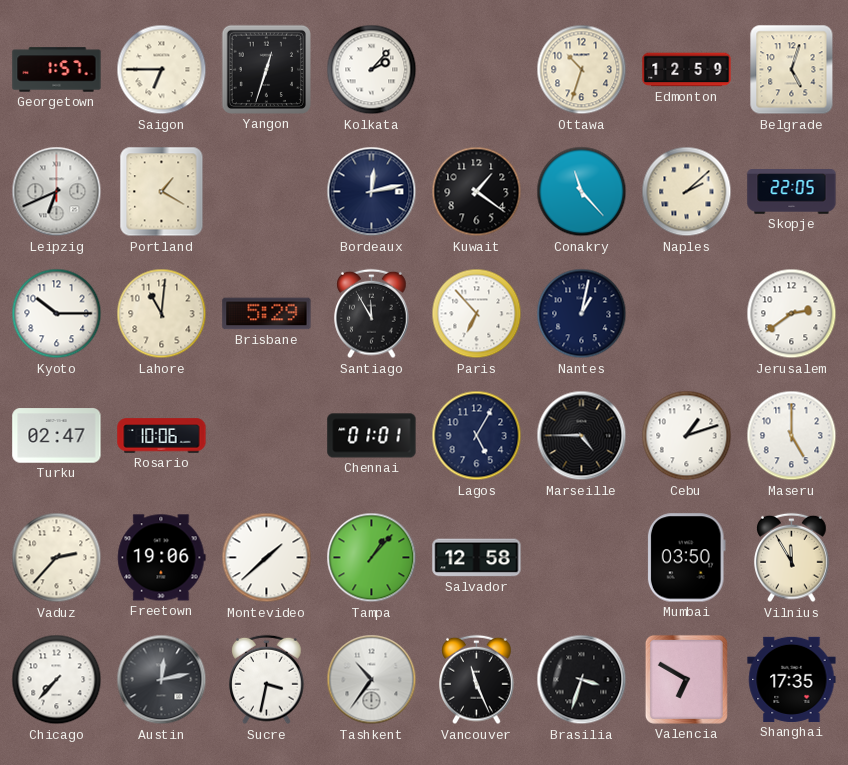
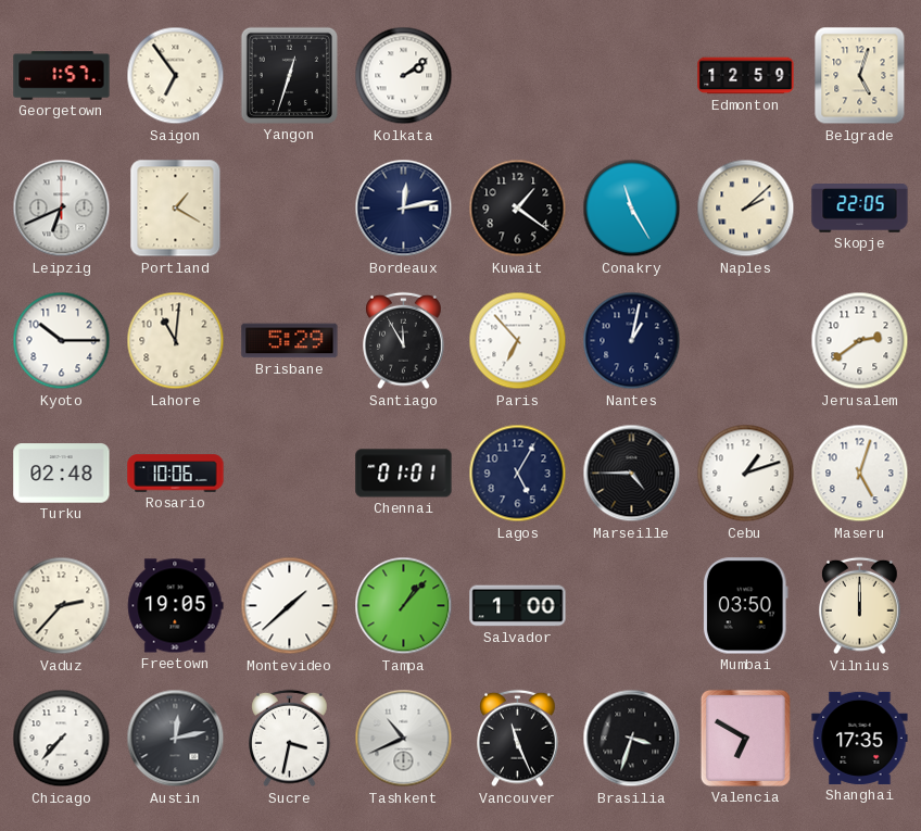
Saigon: 6:45 -> 6:54 (176, 76)
Kolkata: 2:07 -> 2:09 (404, 76)
Ottawa: 10:33 -> none (582, 70)
Conakry: 11:23 -> 11:25 (632, 209)
Turku: 02:47 -> 02:48 (62, 474)
Maseru: 5:00 -> 5:03 (860, 474)
Freetown: 19:06 -> 19:05 (176, 606)
Salvador: 12:58 -> 1:00 (518, 606)
Vilnius: 11:55 -> 12:00 (860, 606)
Tashkent: 10:36 -> 10:41 (404, 739)
